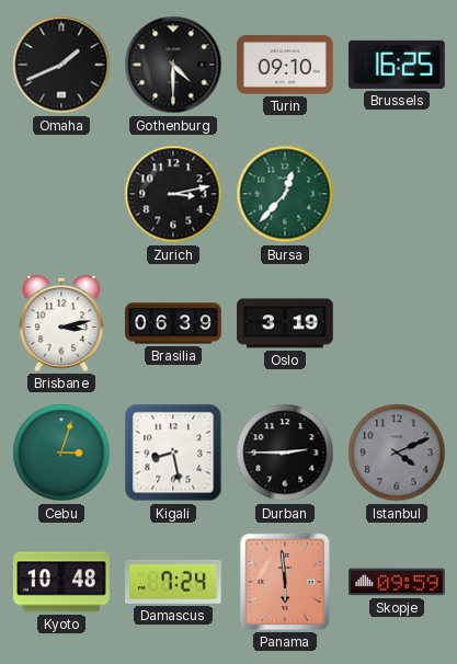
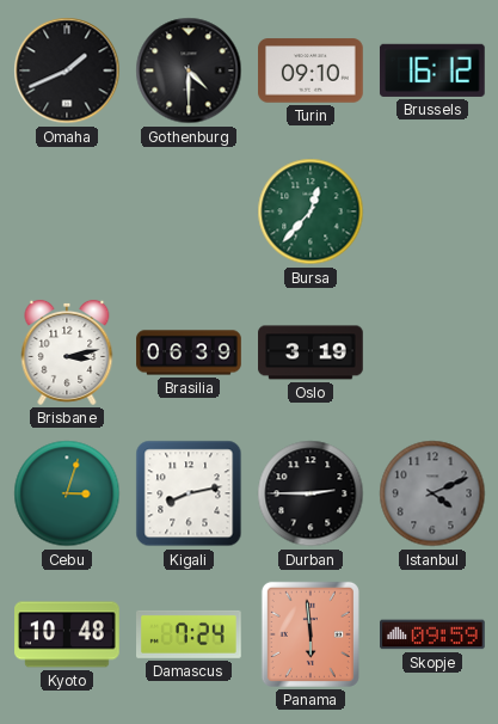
Brussels: 16:25 -> 16:12 (432, 70)
Zurich: 3:13 -> none (173, 194)
Kigali: 8:28 -> 8:13 (189, 493)
